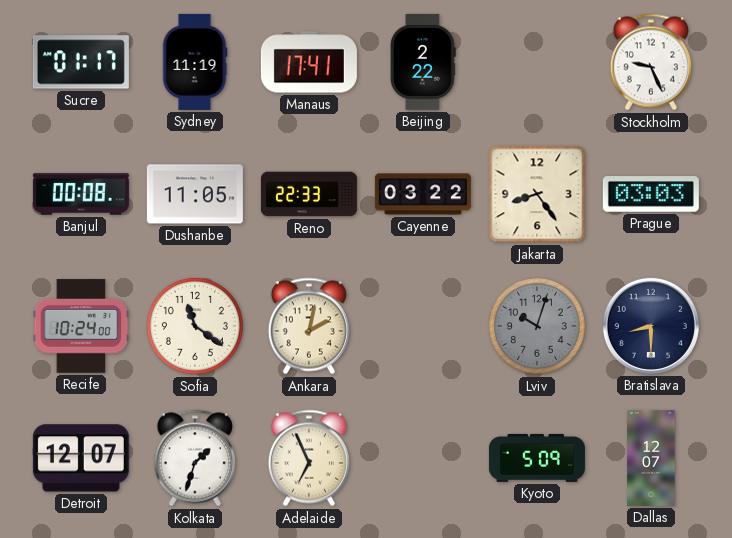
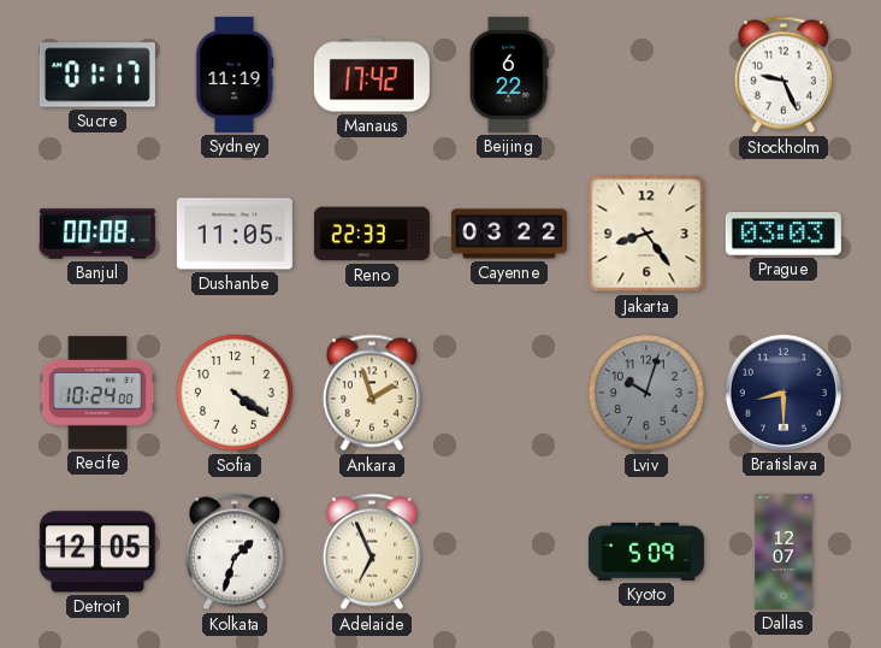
Manaus: 17:41 -> 17:42 (372, 75)
Beijing: 2:22 -> 6:22 (509, 75)
Sofia: 11:21 -> 4:21 (235, 393)
Ankara: 2:02 -> 1:57 (372, 393)
Detroit: 12:07 -> 12:05 (97, 552)
